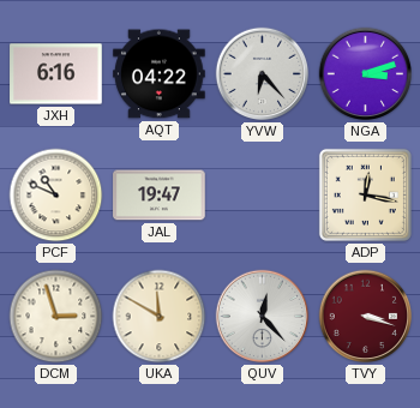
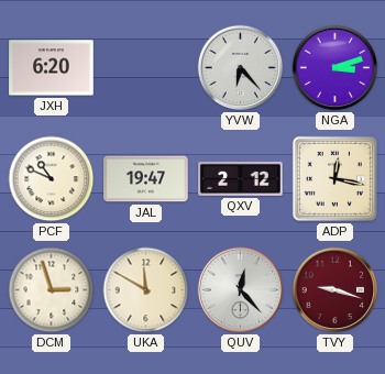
JXH: 6:16 -> 6:20 (52, 68)
AQT: 04:22 -> none (160, 74)
QXV: none -> 2:12 (241, 178)
TVY: 3:18 -> 9:18 (335, 290)
